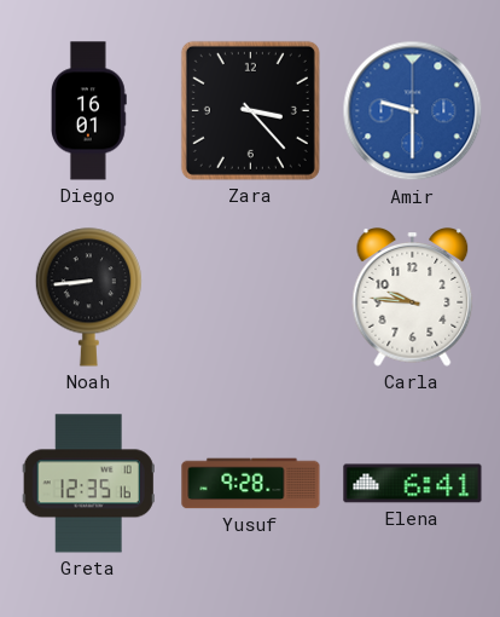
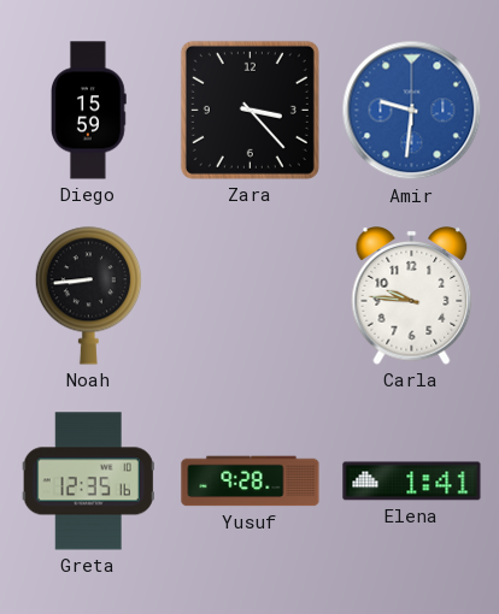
Diego: 16:01 -> 15:59 (89, 111)
Amir: 9:30 -> 9:31 (412, 111)
Elena: 6:41 -> 1:41 (412, 482)
